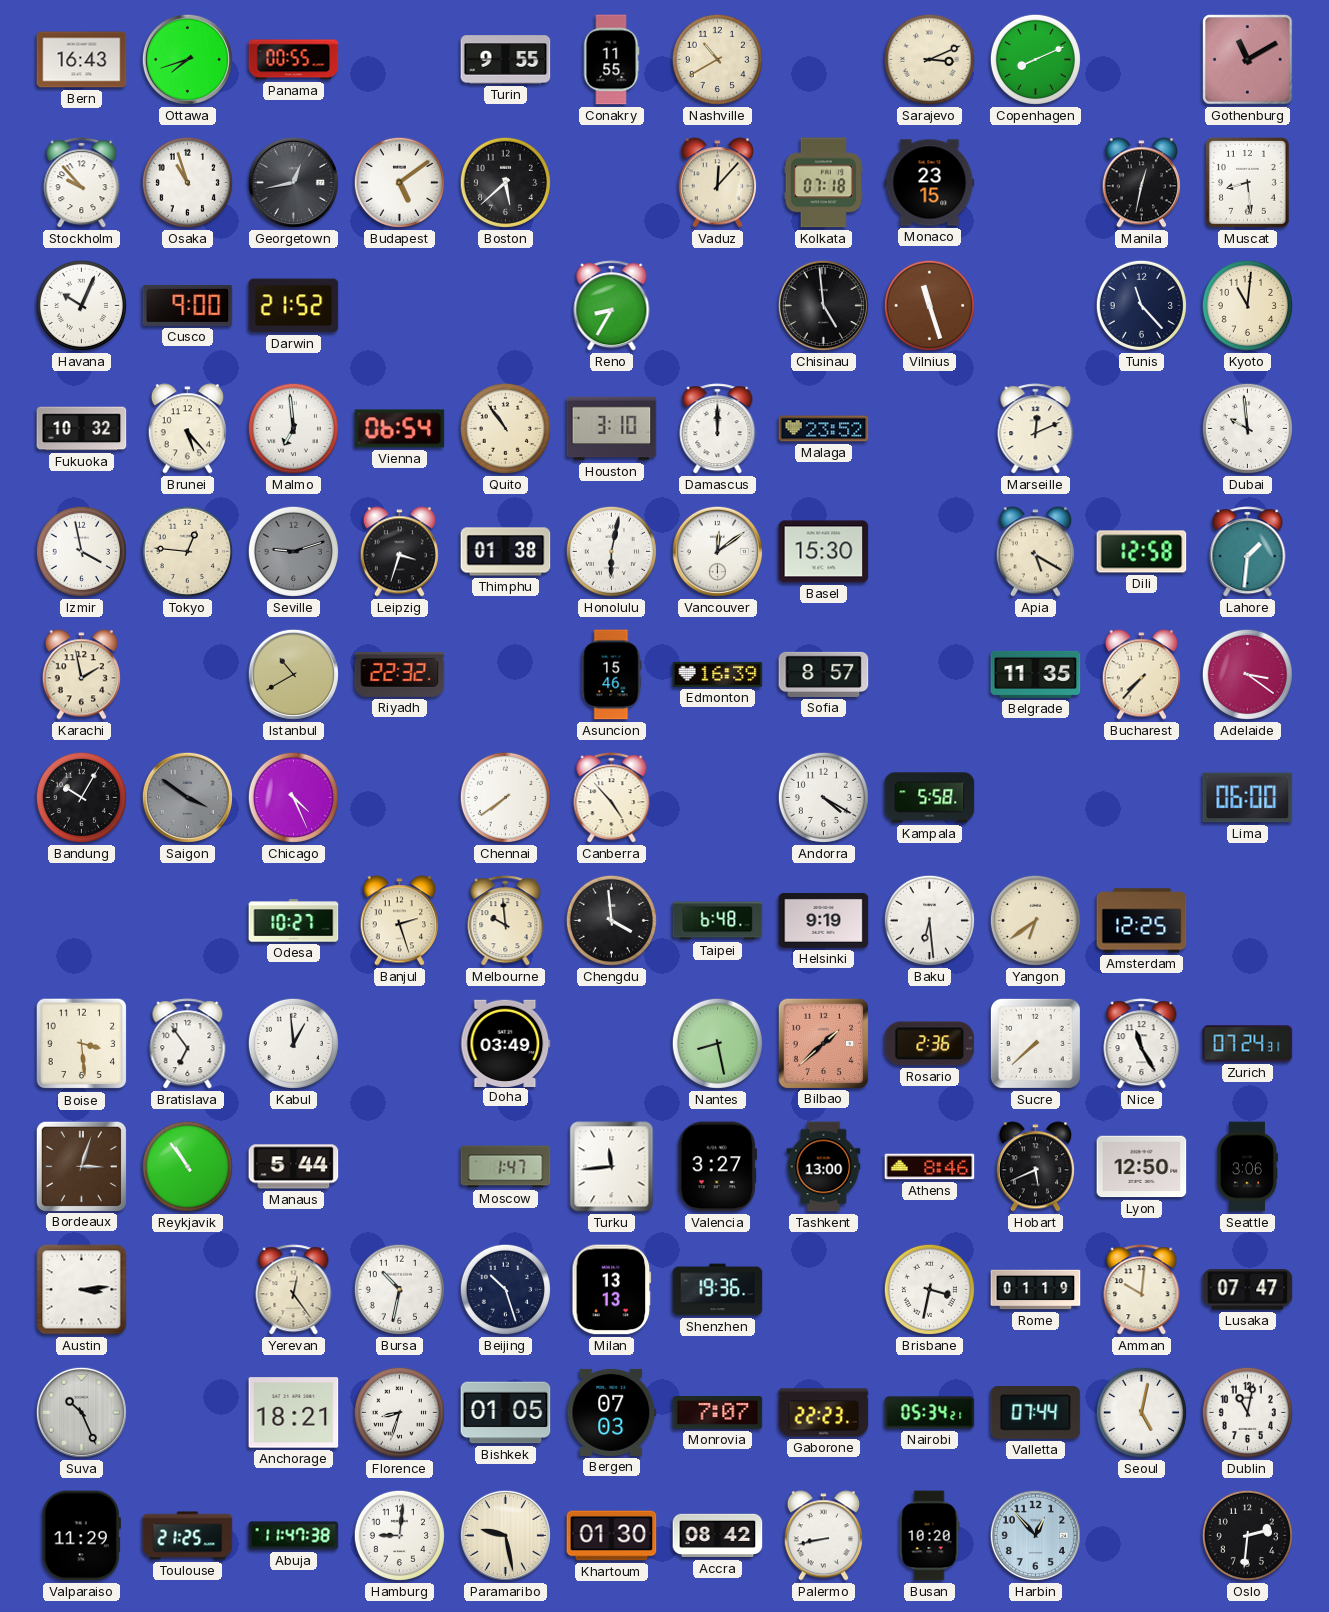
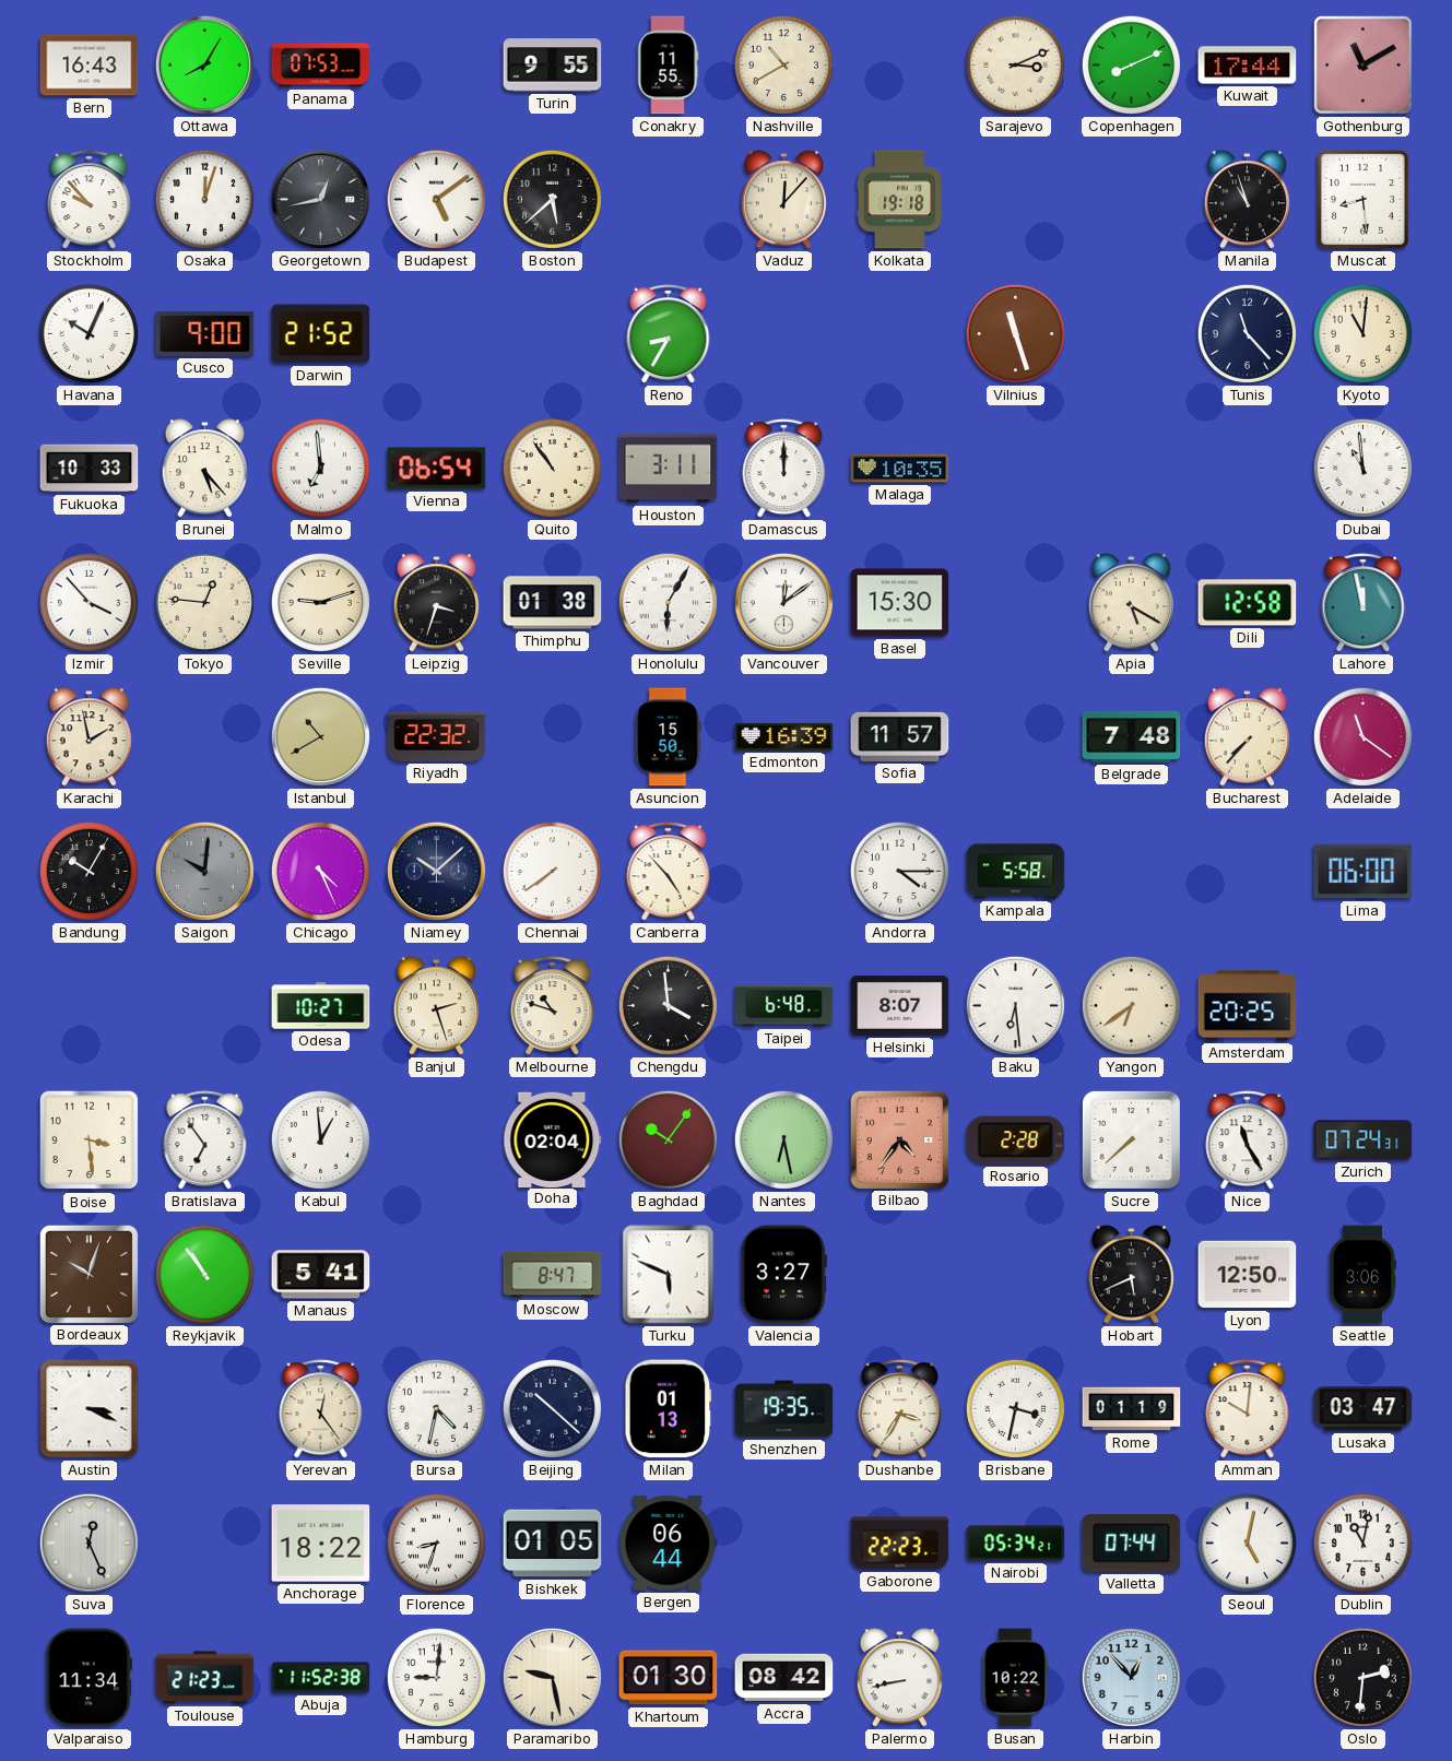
Ottawa: 7:42 -> 8:05 (204, 64)
Panama: 00:55 -> 07:53 (321, 66)
Kuwait: none -> 17:44 (1248, 66)
Osaka: 10:57 -> 12:03 (204, 199)
Kolkata: 07:18 -> 19:18 (899, 200)
Monaco: 23:15 -> none (930, 183)
Manila: 12:32 -> 10:57 (1247, 200)
Chisinau: 4:59 -> none (823, 305)
Fukuoka: 10:32 -> 10:33 (90, 469)
Houston: 3:10 -> 3:11 (669, 469)
Malaga: 23:52 -> 10:35 (900, 469)
Marseille: 12:11 -> none (1036, 429)
Dubai: 9:59 -> 10:59 (1362, 468)
Izmir: 3:58 -> 3:53 (88, 602)
Seville dial: grey -> cream (320, 602)
Honolulu: 6:02 -> 6:05 (668, 602)
Lahore: 1:31 -> 11:58 (1364, 603)
Asuncion: 15:46 -> 15:50 (668, 737)
Sofia: 8:57 -> 11:57 (900, 736)
Belgrade: 11:35 -> 7:48 (1132, 736)
Adelaide: 3:21 -> 11:21 (1362, 736)
Saigon: 3:51 -> 10:01 (204, 871)
Niamey: none -> 10:08 (436, 871)
Andorra: 4:20 -> 4:15 (899, 871)
Melbourne: 9:59 -> 10:48 (553, 1006)
Helsinki: 9:19 -> 8:07 (900, 1006)
Amsterdam: 12:25 -> 20:25 (1248, 1006)
Doha: 03:49 -> 02:04 (553, 1139)
Baghdad: none -> 10:06 (668, 1139)
Nantes: 8:28 -> 6:28 (783, 1139)
Bilbao: 1:38 -> 4:36 (899, 1139)
Rosario: 2:36 -> 2:28 (1016, 1140)
Bordeaux: 3:03 -> 10:03 (88, 1274)
Manaus: 5:44 -> 5:41 (321, 1275)
Moscow: 1:47 -> 8:47 (553, 1275)
Turku: 11:44 -> 5:49 (669, 1275)
Tashkent: 13:00 -> none (824, 1167)
Athens: 8:46 -> none (930, 1167)
Austin: 3:14 -> 3:19 (90, 1409)
Bursa: 10:32 -> 4:32 (436, 1408)
Beijing: 10:27 -> 10:22 (552, 1408)
Milan: 13:13 -> 01:13 (669, 1409)
Shenzhen: 19:36 -> 19:35 (784, 1409)
Dushanbe: none -> 3:35 (900, 1409)
Lusaka: 07:47 -> 03:47 (1364, 1409)
Suva: 10:26 -> 12:26 (88, 1543)
Anchorage: 18:21 -> 18:22 (321, 1544)
Bergen: 07:03 -> 06:44 (669, 1543)
Monrovia: 7:07 -> none (718, 1413)
Valparaiso: 11:29 -> 11:34 (88, 1678)
Toulouse: 21:25 -> 21:23 (205, 1678)
Abuja: 11:47 -> 11:52 (321, 1678)
Busan: 10:20 -> 10:22 (1015, 1678)
